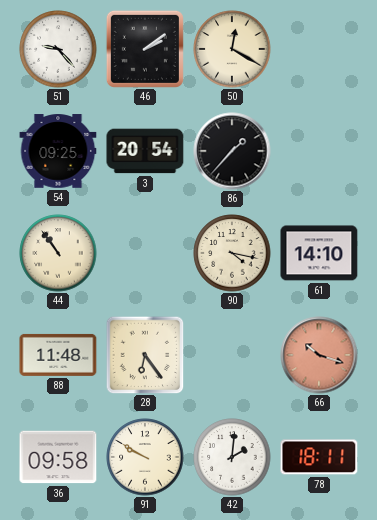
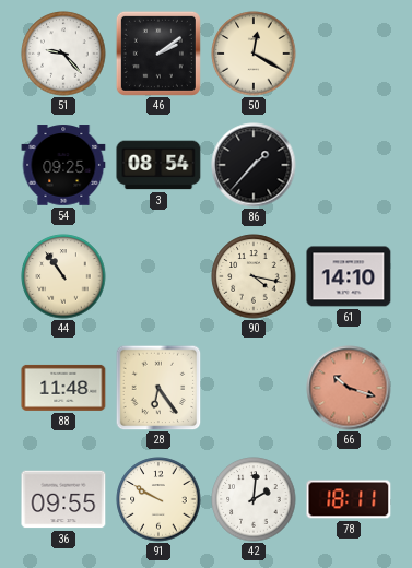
3: 20:54 -> 08:54 (158, 165)
36: 09:58 -> 09:55 (63, 499)
